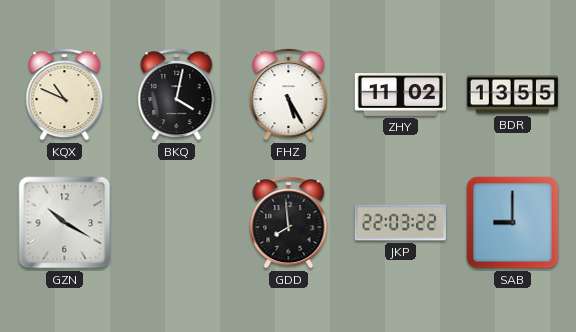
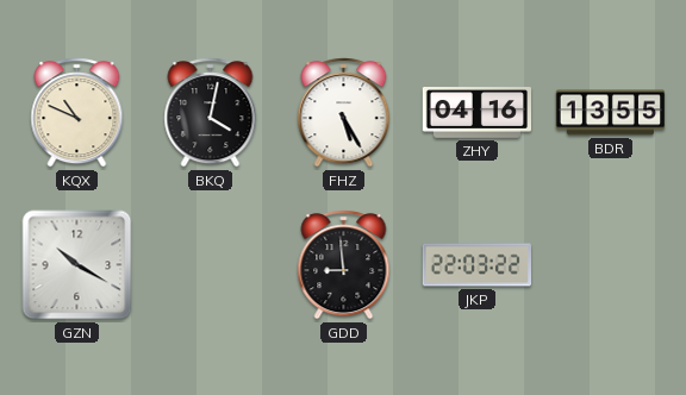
ZHY: 11:02 -> 04:16 (476, 113)
GDD: 7:59 -> 8:59 (344, 265)
SAB: 9:00 -> none (513, 223)
